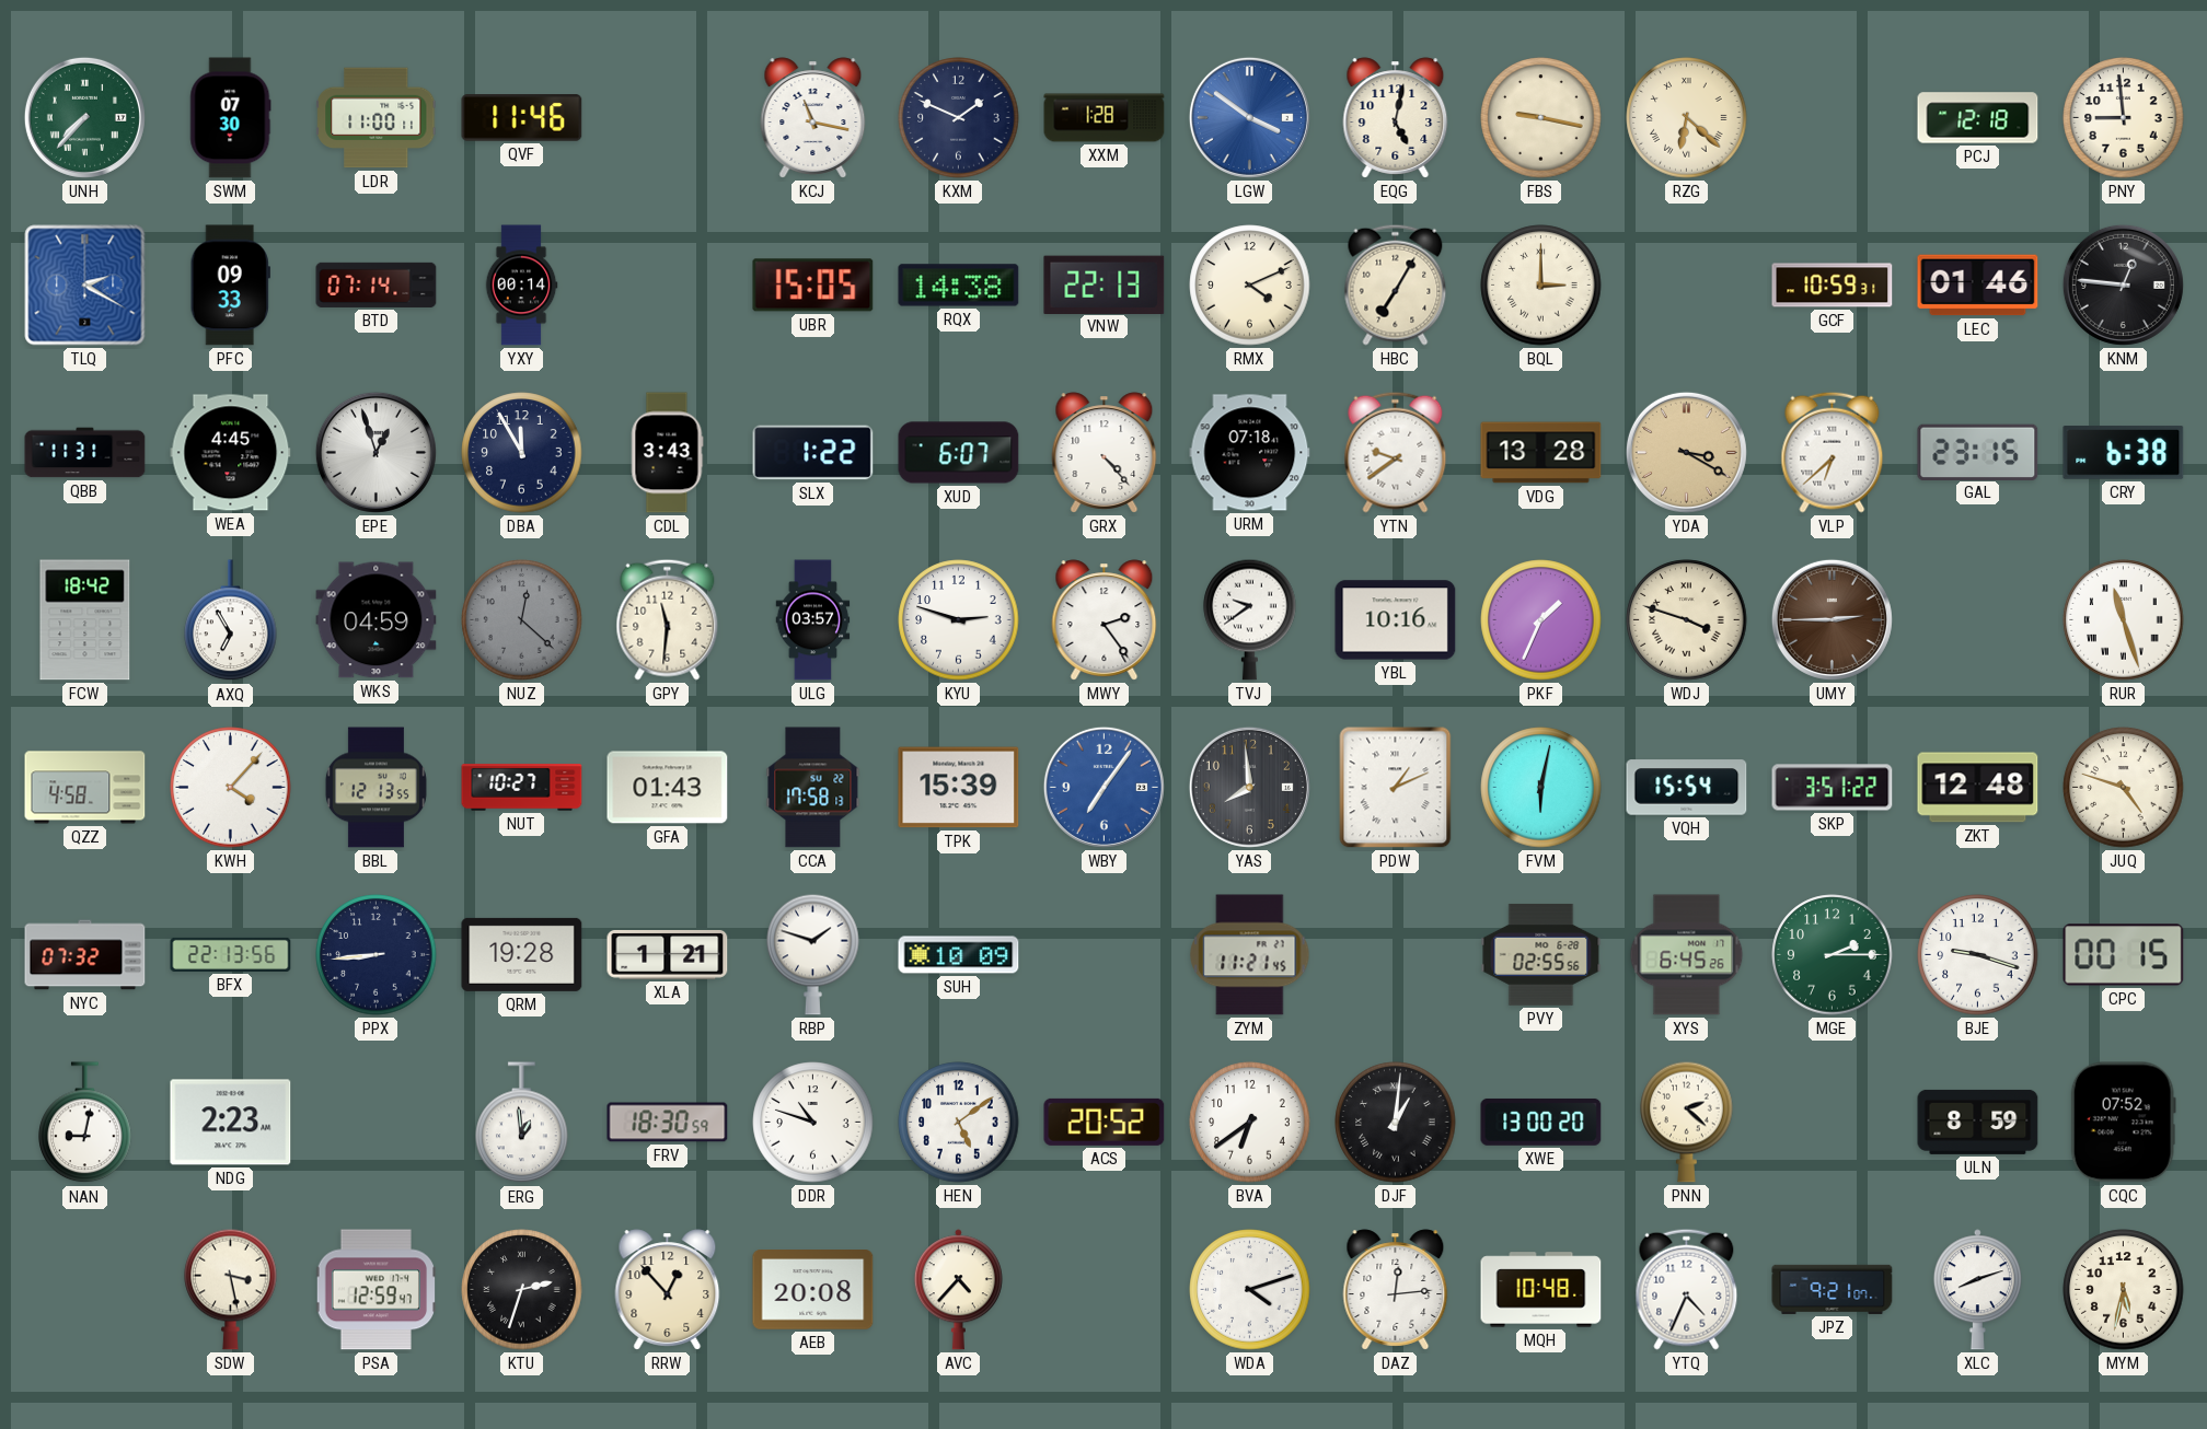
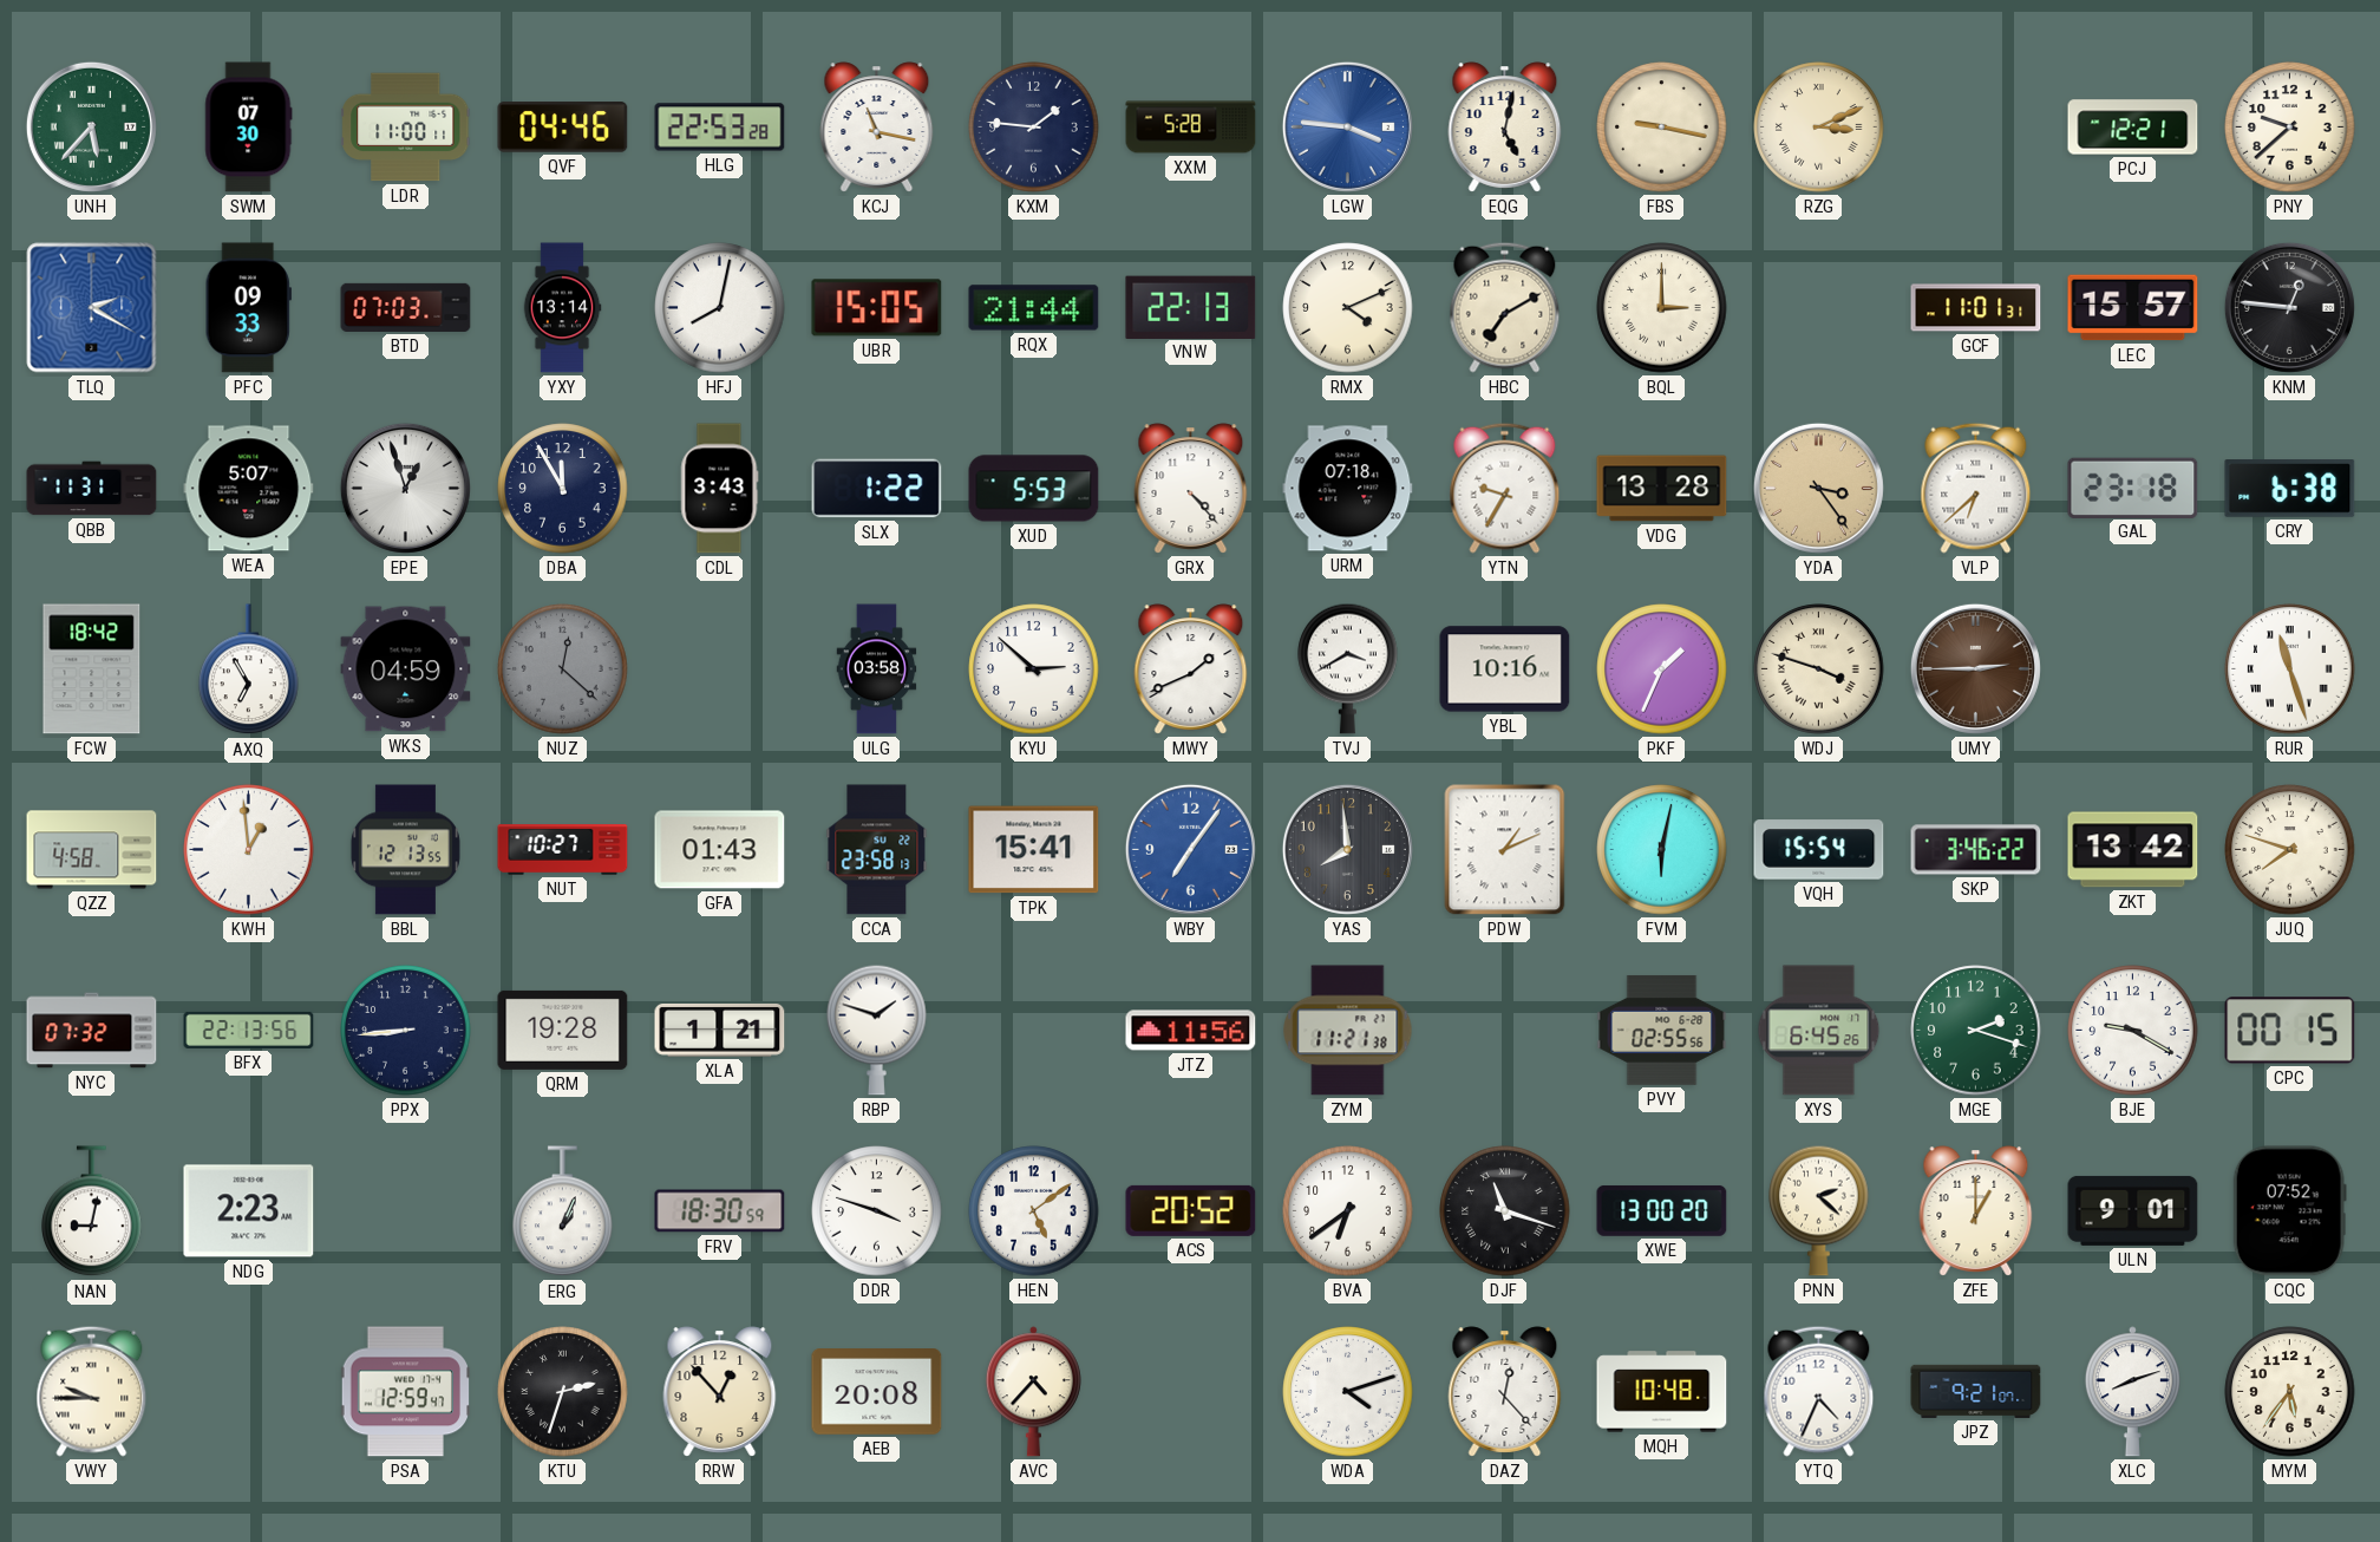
UNH: 7:37 -> 5:37 (91, 126)
QVF: 11:46 -> 04:46 (563, 128)
HLG: none -> 22:53 (720, 128)
KXM: 1:49 -> 1:46 (1034, 128)
XXM: 1:28 -> 5:28 (1191, 128)
LGW: 3:51 -> 3:46 (1347, 126)
RZG: 6:22 -> 3:11 (1819, 128)
PCJ: 12:18 -> 12:21 (2133, 128)
PNY: 8:59 -> 9:38 (2290, 128)
BTD: 07:14 -> 07:03 (406, 307)
YXY: 00:14 -> 13:14 (562, 308)
HFJ: none -> 8:02 (720, 308)
RQX: 14:38 -> 21:44 (1034, 308)
HBC: 7:05 -> 7:10 (1505, 307)
GCF: 10:59 -> 11:01 (1976, 308)
LEC: 01:46 -> 15:57 (2133, 308)
WEA: 4:45 -> 5:07 (249, 489)
XUD: 6:07 -> 5:53 (1034, 489)
YTN: 9:39 -> 9:35 (1505, 488)
YDA: 3:20 -> 3:24 (1818, 488)
GAL: 23:15 -> 23:18 (2133, 488)
GPY: 11:31 -> none (668, 619)
ULG: 03:57 -> 03:58 (877, 669)
KYU: 2:48 -> 2:52 (1034, 669)
MWY: 2:24 -> 1:41 (1191, 669)
TVJ: 9:39 -> 3:40 (1348, 668)
KWH: 4:07 -> 12:59 (249, 850)
CCA: 17:58 -> 23:58 (877, 850)
TPK: 15:39 -> 15:41 (1034, 850)
SKP: 3:51 -> 3:46 (1976, 850)
ZKT: 12:48 -> 13:42 (2133, 850)
JUQ: 4:48 -> 7:48 (2290, 850)
SUH: 10:09 -> none (959, 955)
JTZ: none -> 11:56 (1191, 1031)
ZYM: 11:21:45 -> 11:21:38 (1348, 1031)
MGE: 2:15 -> 2:18 (1976, 1031)
BJE: 9:18 -> 9:20 (2133, 1031)
ERG: 12:59 -> 1:04 (563, 1211)
DDR: 10:48 -> 3:48 (877, 1211)
DJF: 1:01 -> 11:18 (1505, 1211)
ZFE: none -> 1:00 (1976, 1211)
ULN: 8:59 -> 9:01 (2133, 1210)
VWY: none -> 9:45 (92, 1391)
SDW: 3:28 -> none (231, 1289)
DAZ: 12:14 -> 12:23 (1505, 1392)
MYM: 5:32 -> 5:36 (2290, 1392)
